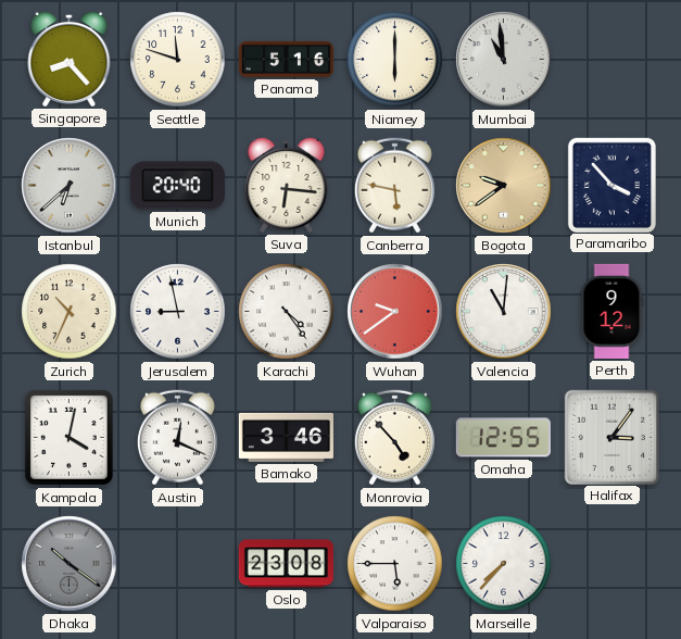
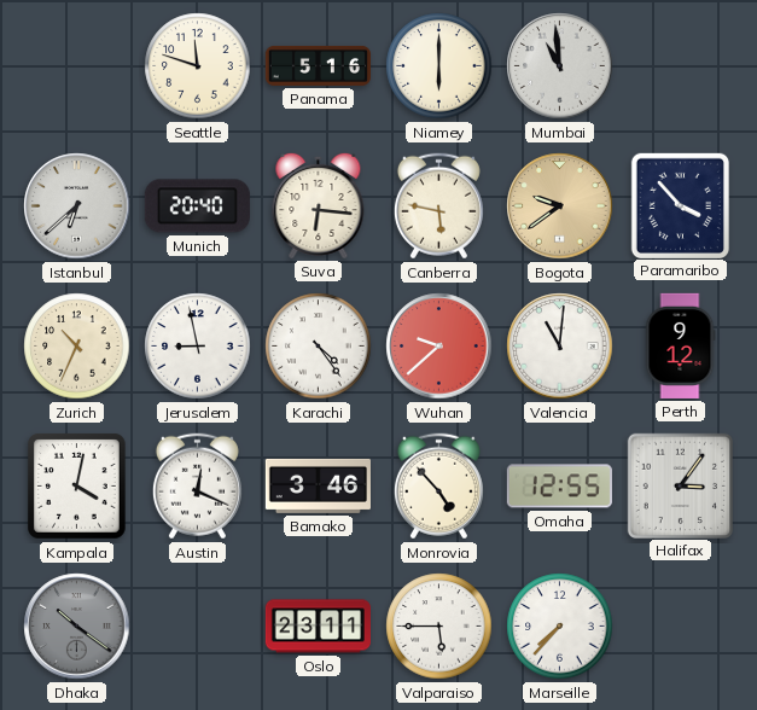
Singapore: 8:23 -> none (70, 59)
Wuhan: 9:39 -> 9:38 (439, 347)
Oslo: 23:08 -> 23:11 (318, 627)
